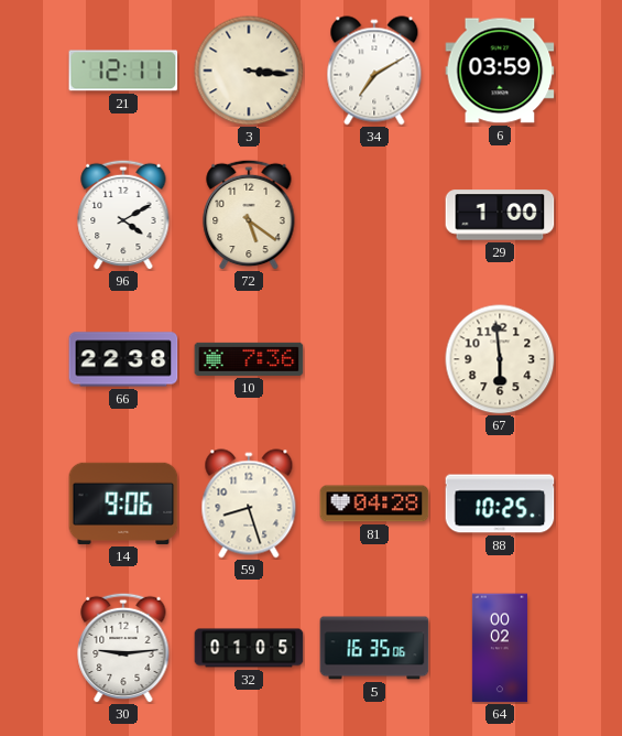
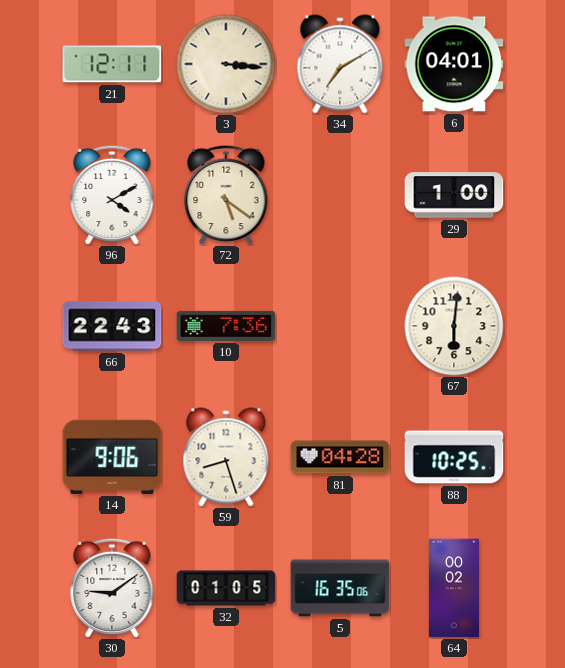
6: 03:59 -> 04:01 (454, 64)
66: 22:38 -> 22:43 (112, 326)
67: 5:59 -> 6:01 (454, 326)
30: 9:14 -> 9:09 (112, 588)
